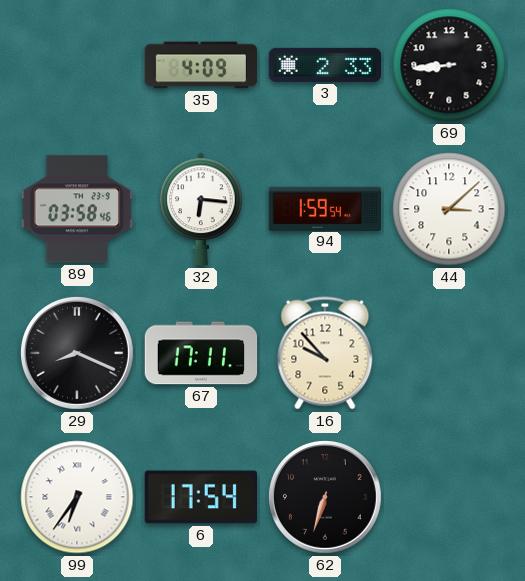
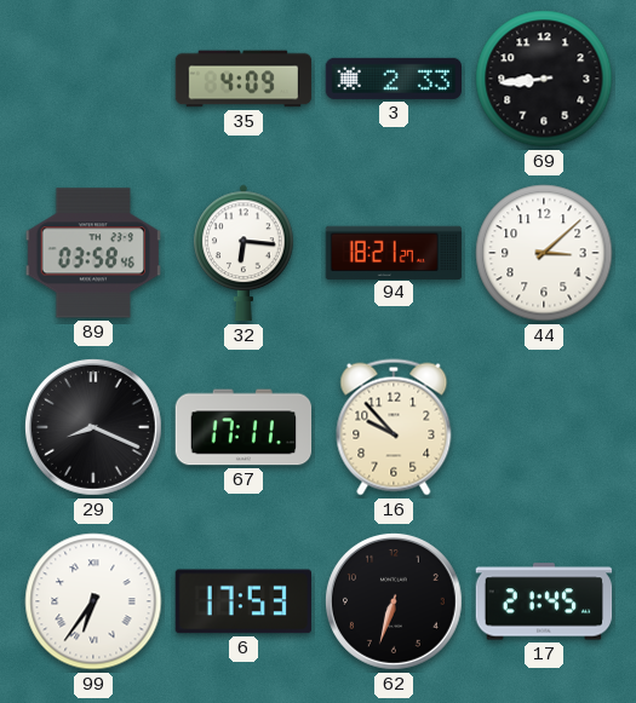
94: 1:59 -> 18:21 (394, 252)
6: 17:54 -> 17:53 (242, 601)
17: none -> 21:45 (544, 601)
